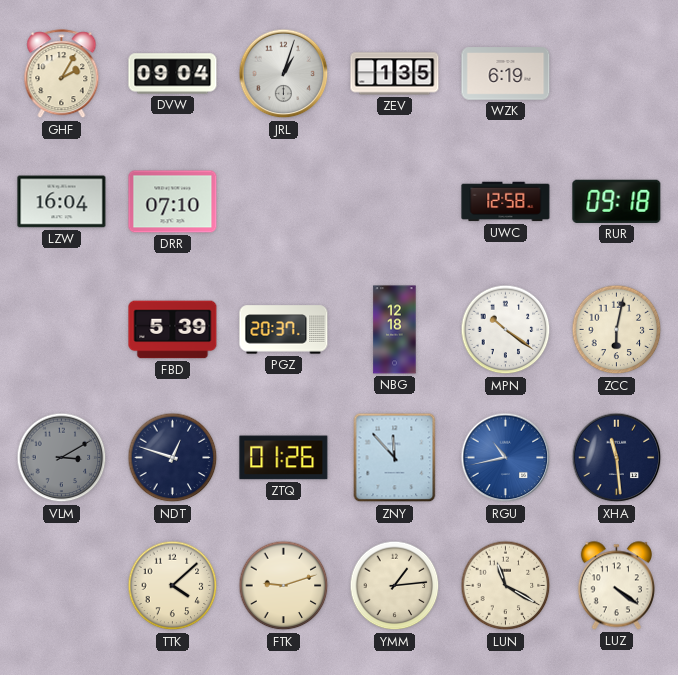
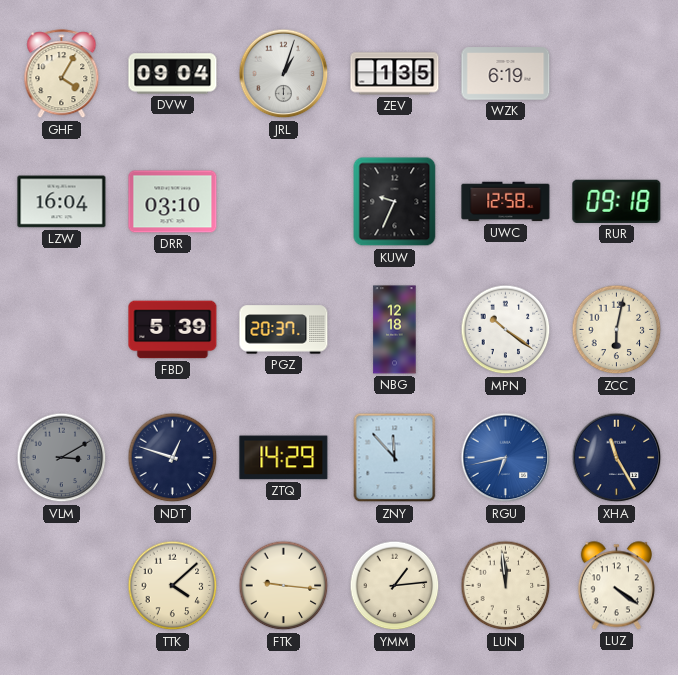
GHF: 2:05 -> 4:05 (62, 74)
DRR: 07:10 -> 03:10 (173, 202)
KUW: none -> 9:34 (395, 202)
ZTQ: 01:26 -> 14:29 (284, 458)
RGU: 10:43 -> 6:43 (506, 458)
XHA: 11:29 -> 11:25 (617, 458)
FTK: 9:12 -> 9:16 (284, 586)
LUN: 11:20 -> 11:59 (506, 586)
